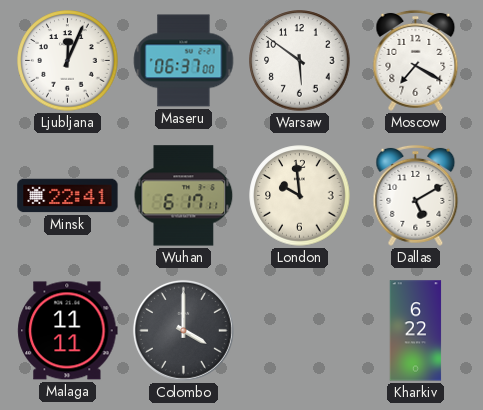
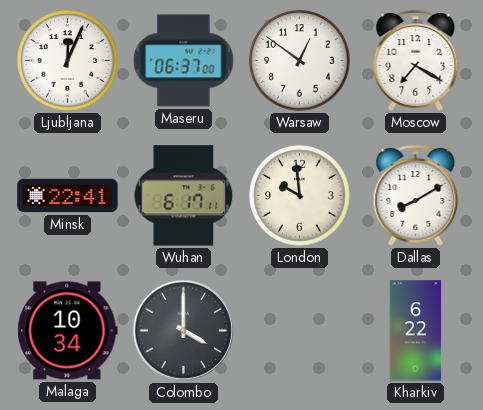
Warsaw: 5:51 -> 12:51 (300, 61)
Dallas: 5:10 -> 8:10 (416, 195)
Malaga: 11:11 -> 10:34 (68, 331)
